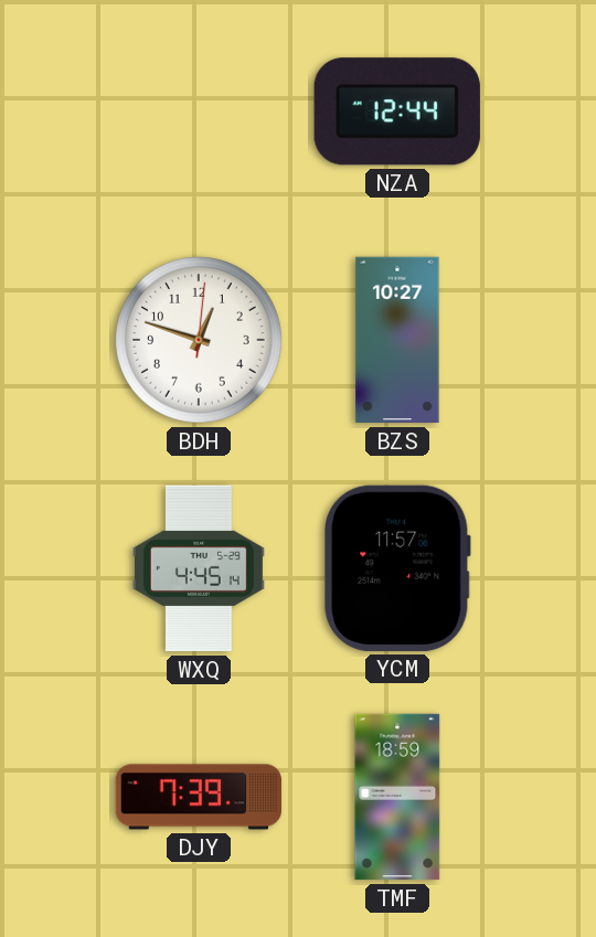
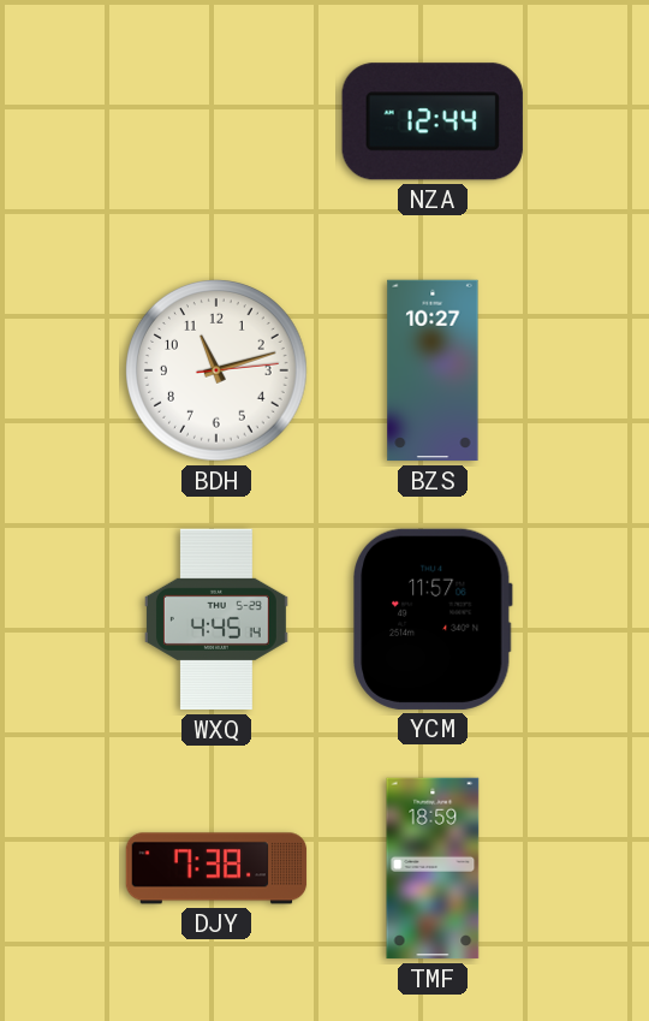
BDH: 12:48 -> 11:12 (218, 372)
DJY: 7:39 -> 7:38 (216, 868)
